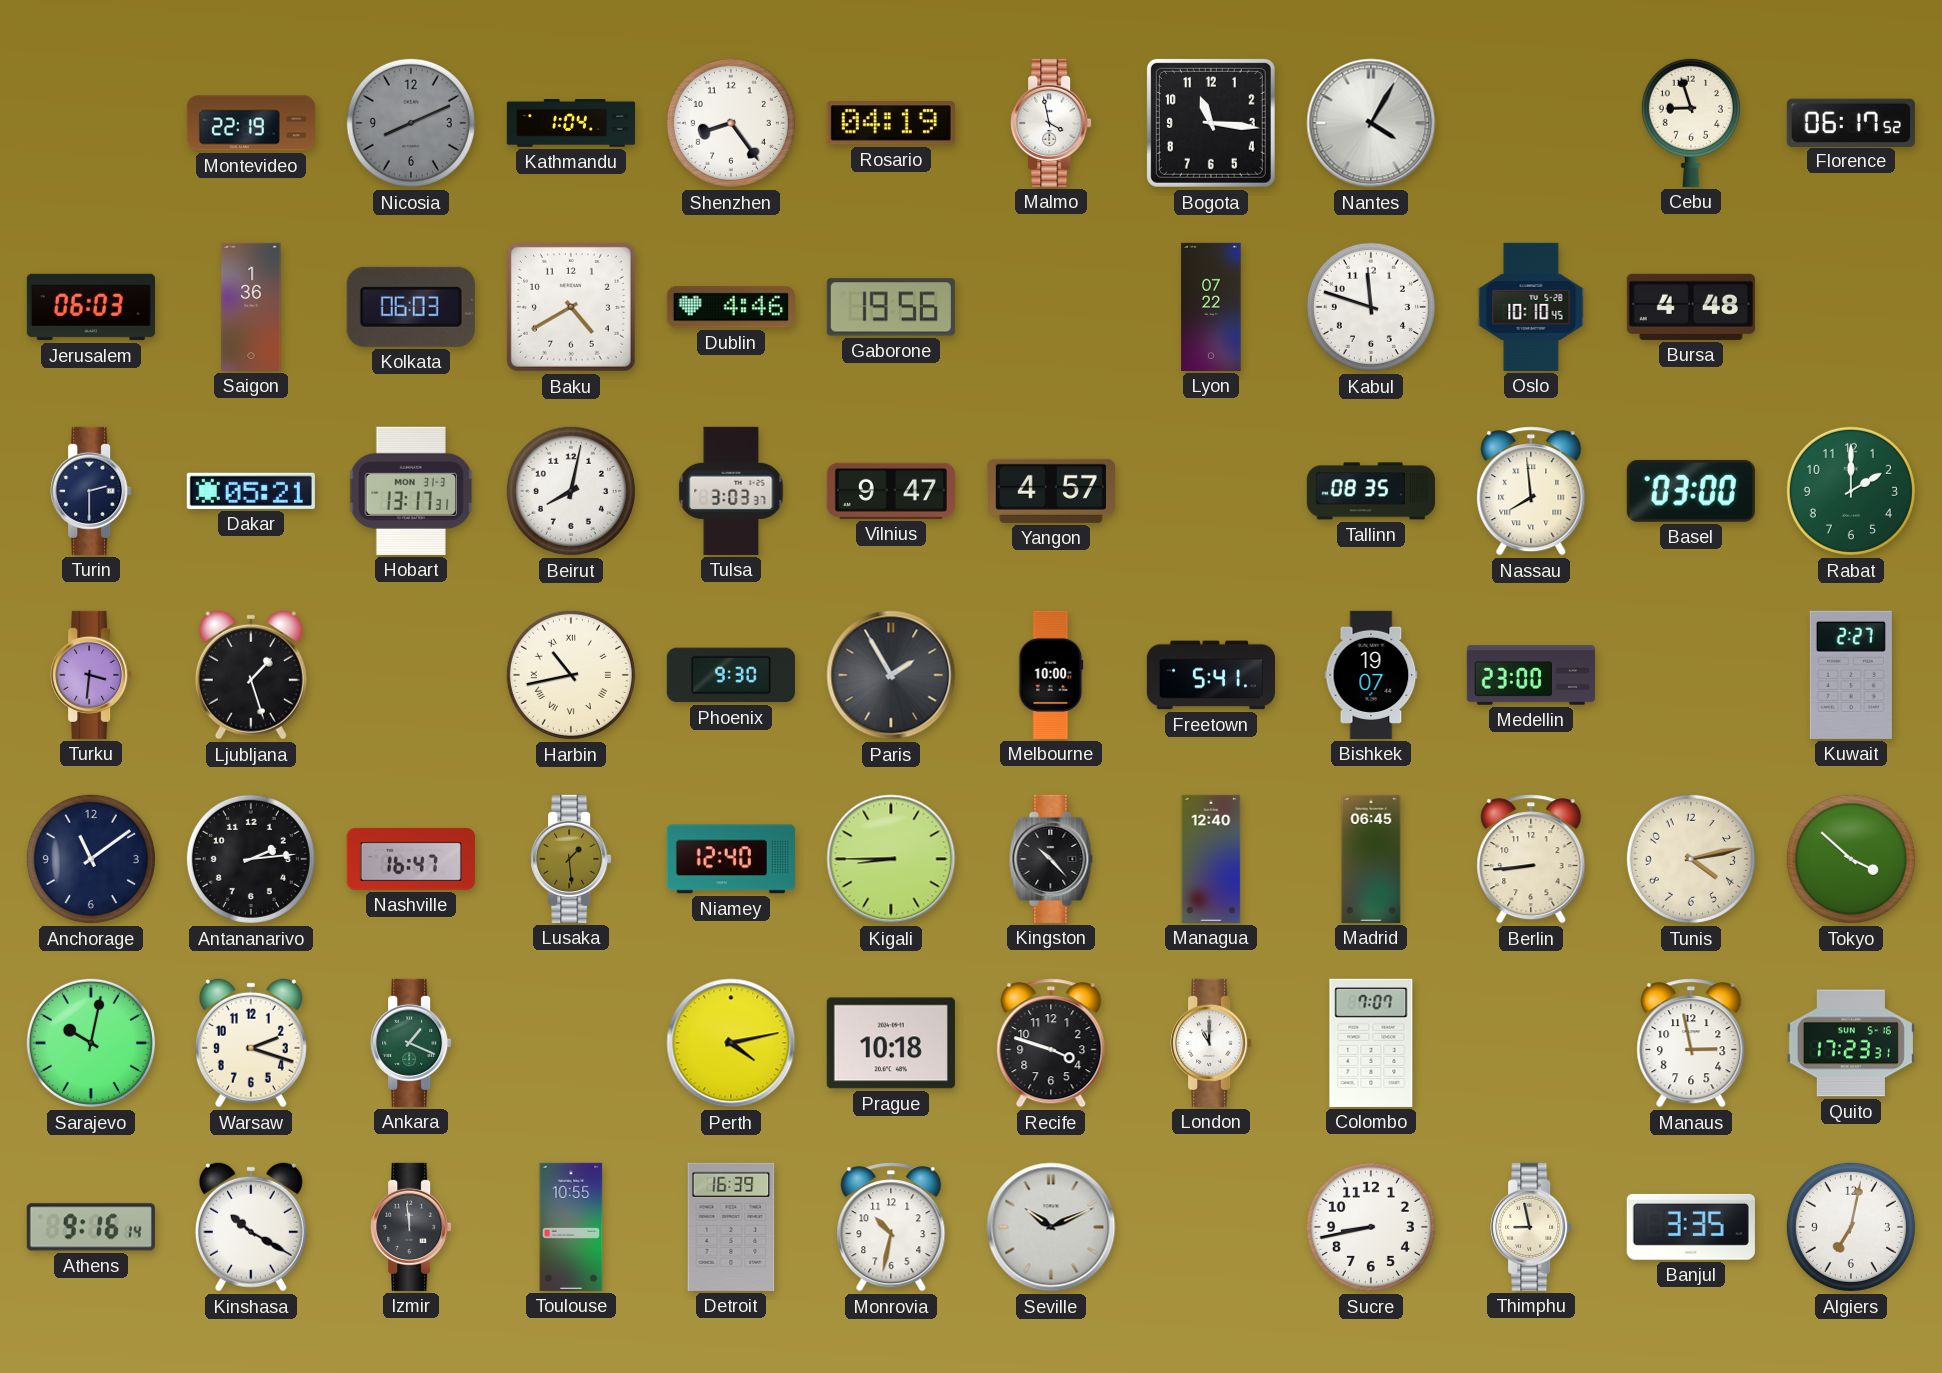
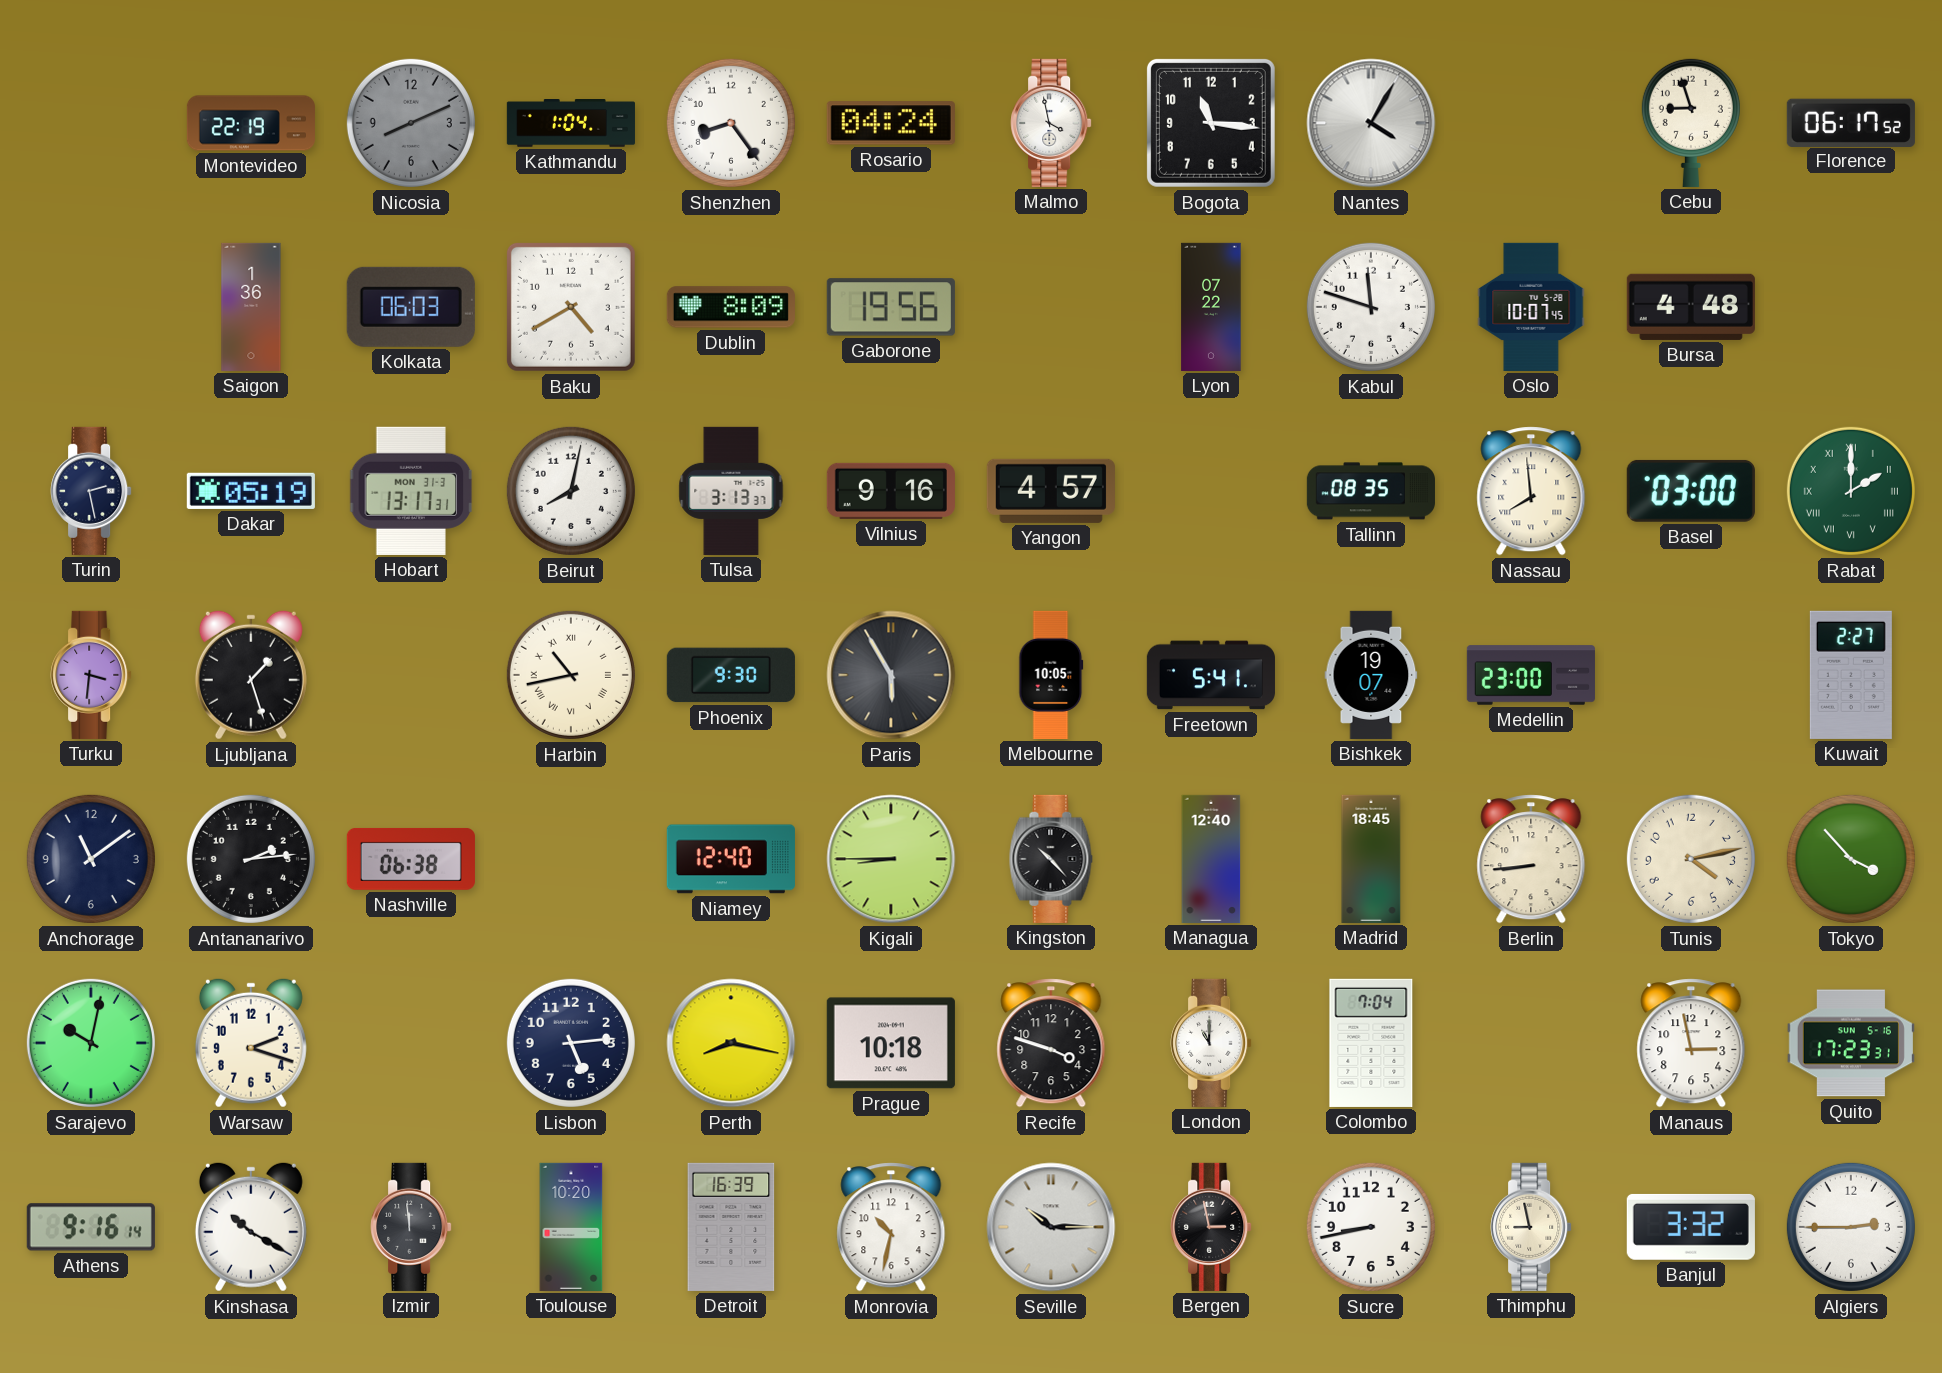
Rosario: 04:19 -> 04:24 (891, 123)
Jerusalem: 06:03 -> none (91, 307)
Dublin: 4:46 -> 8:09 (731, 307)
Oslo: 10:10 -> 10:07 (1531, 307)
Turin: 2:30 -> 2:28 (91, 491)
Dakar: 05:21 -> 05:19 (251, 491)
Tulsa: 3:03 -> 3:13 (731, 491)
Vilnius: 9:47 -> 9:16 (891, 491)
Rabat numerals: Arabic -> Roman (1851, 491)
Paris: 1:55 -> 5:55 (891, 675)
Melbourne: 10:00 -> 10:05 (1051, 675)
Nashville: 16:47 -> 06:38 (411, 859)
Lusaka: 1:29 -> none (571, 859)
Madrid: 06:45 -> 18:45 (1371, 859)
Tokyo: 3:52 -> 3:53 (1851, 859)
Ankara: 1:19 -> none (411, 1043)
Lisbon: none -> 5:14 (571, 1043)
Perth: 4:13 -> 8:17 (731, 1043)
Colombo: 7:07 -> 7:04 (1371, 1043)
Toulouse: 10:55 -> 10:20 (571, 1227)
Seville: 10:11 -> 10:15 (1051, 1227)
Bergen: none -> 2:58 (1211, 1227)
Banjul: 3:35 -> 3:32 (1691, 1227)
Algiers: 7:02 -> 2:45 (1851, 1227)
